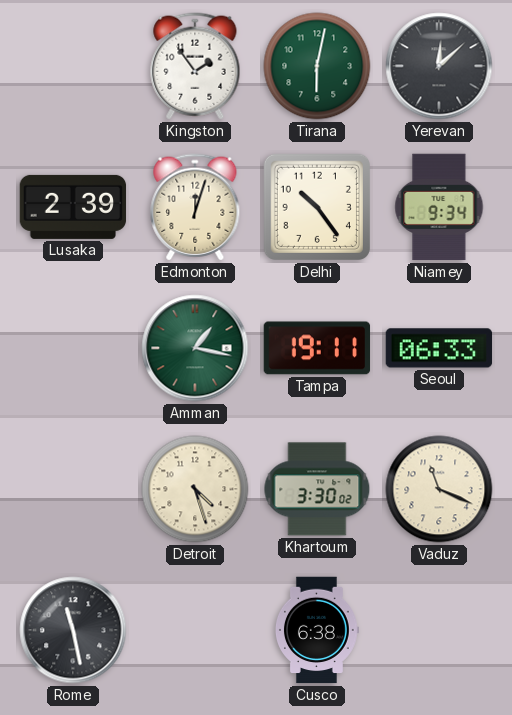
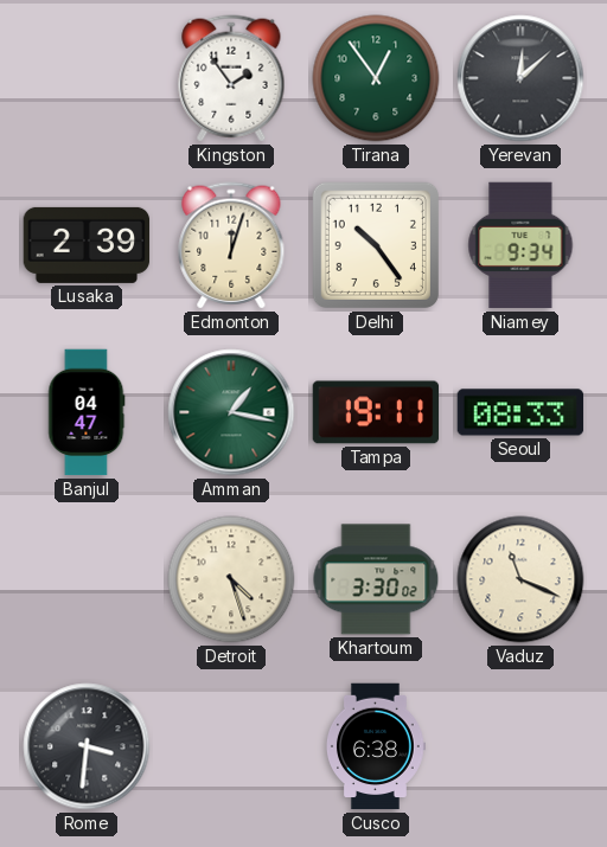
Tirana: 6:02 -> 12:54 (376, 78)
Banjul: none -> 04:47 (87, 412)
Seoul: 06:33 -> 08:33 (520, 412)
Rome: 11:28 -> 3:31 (87, 746)
